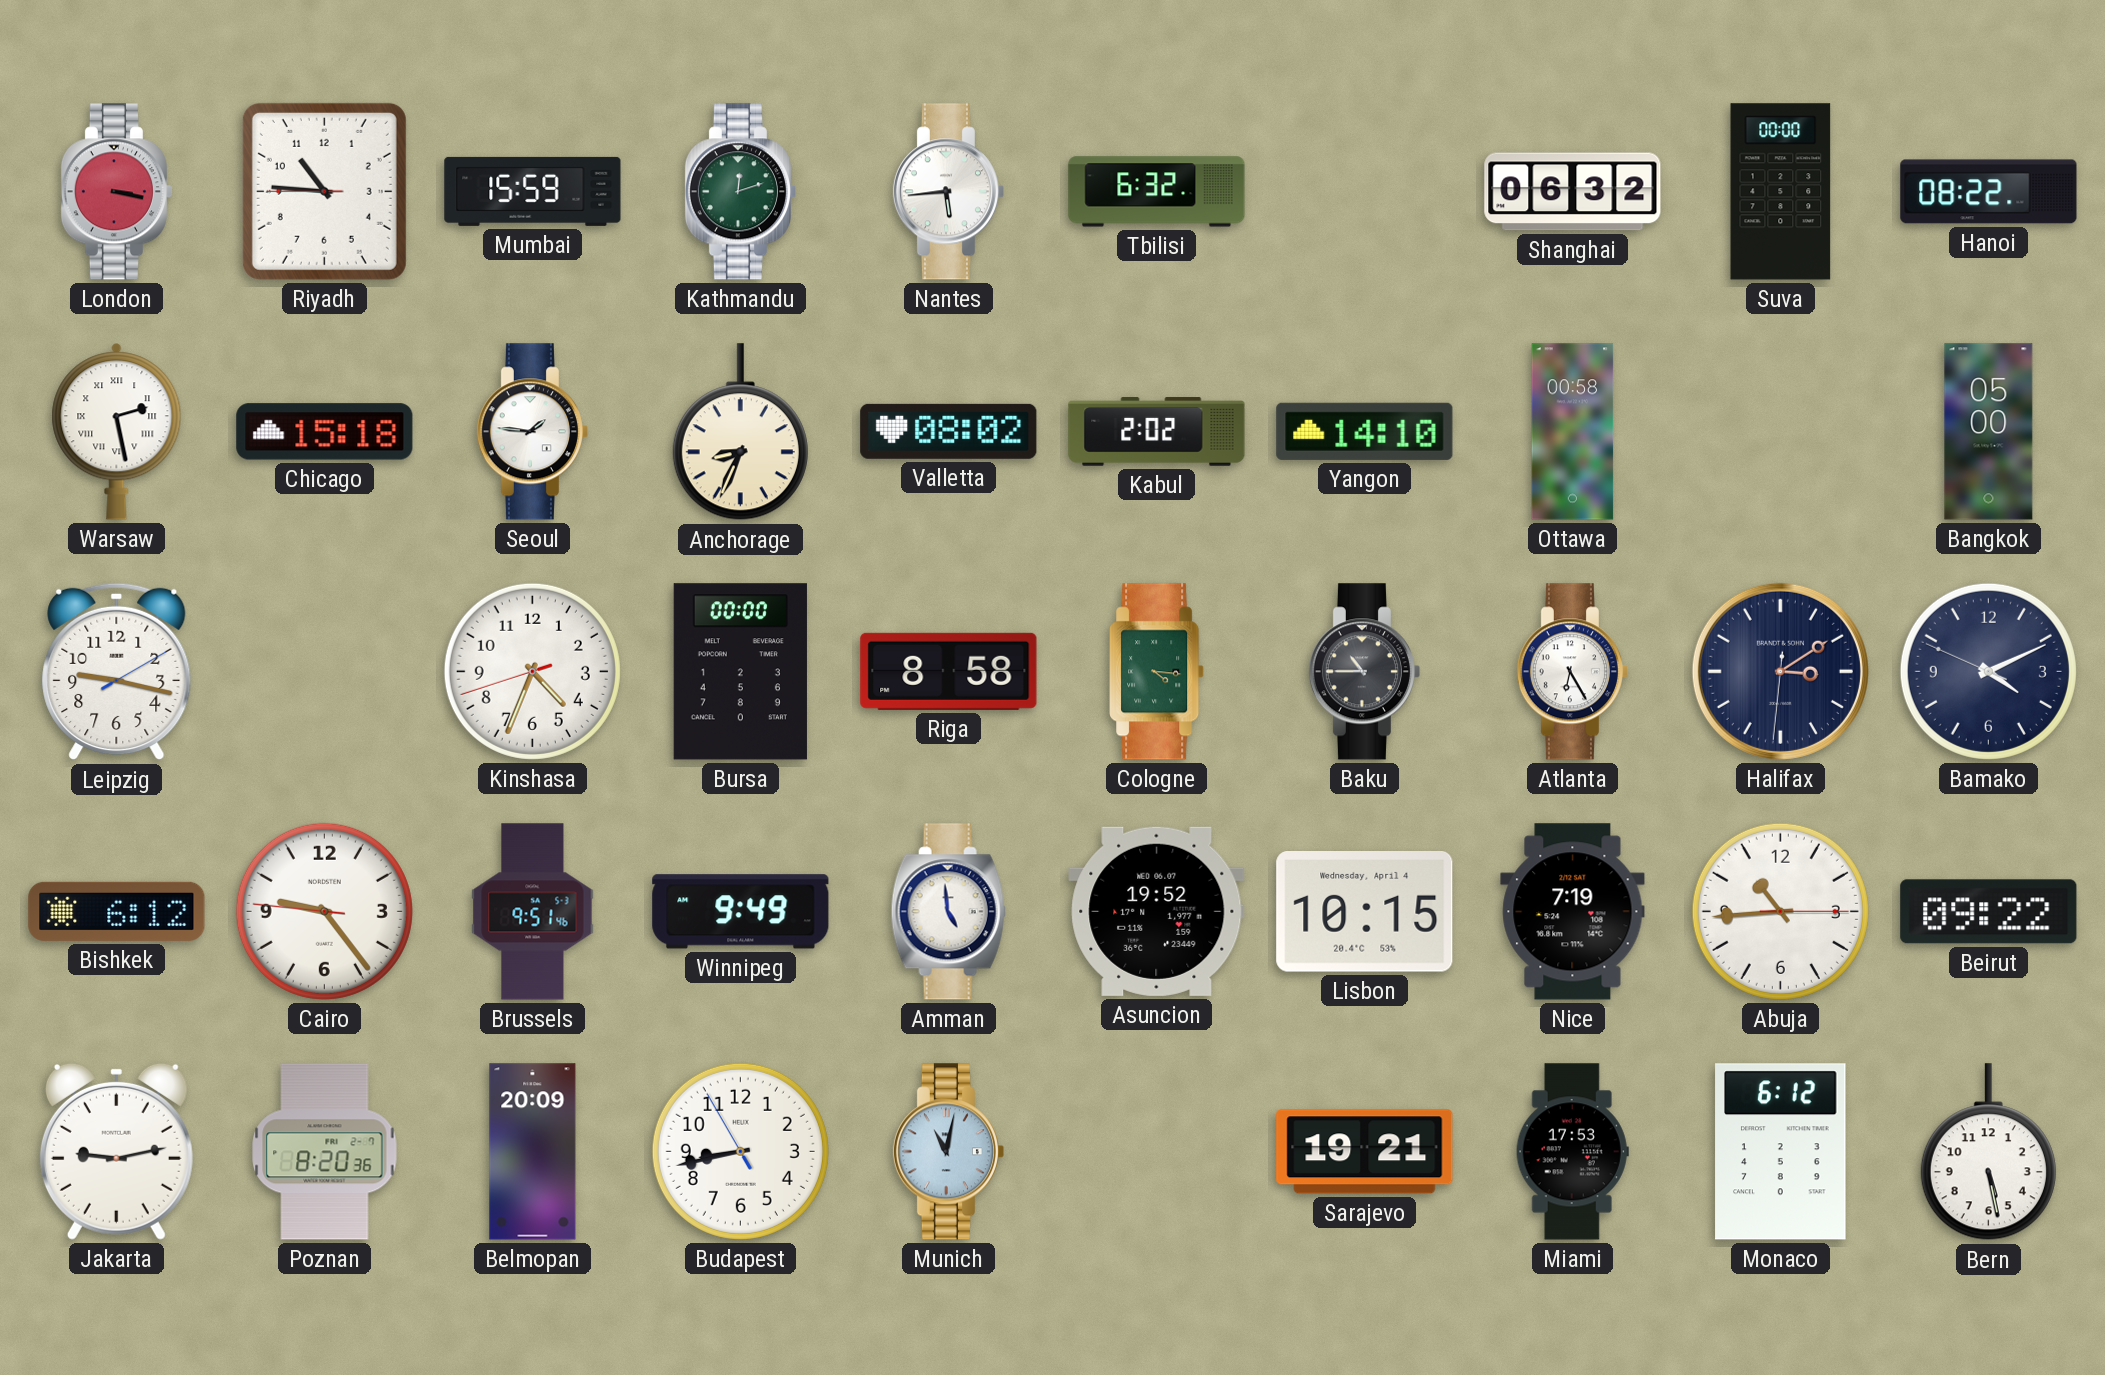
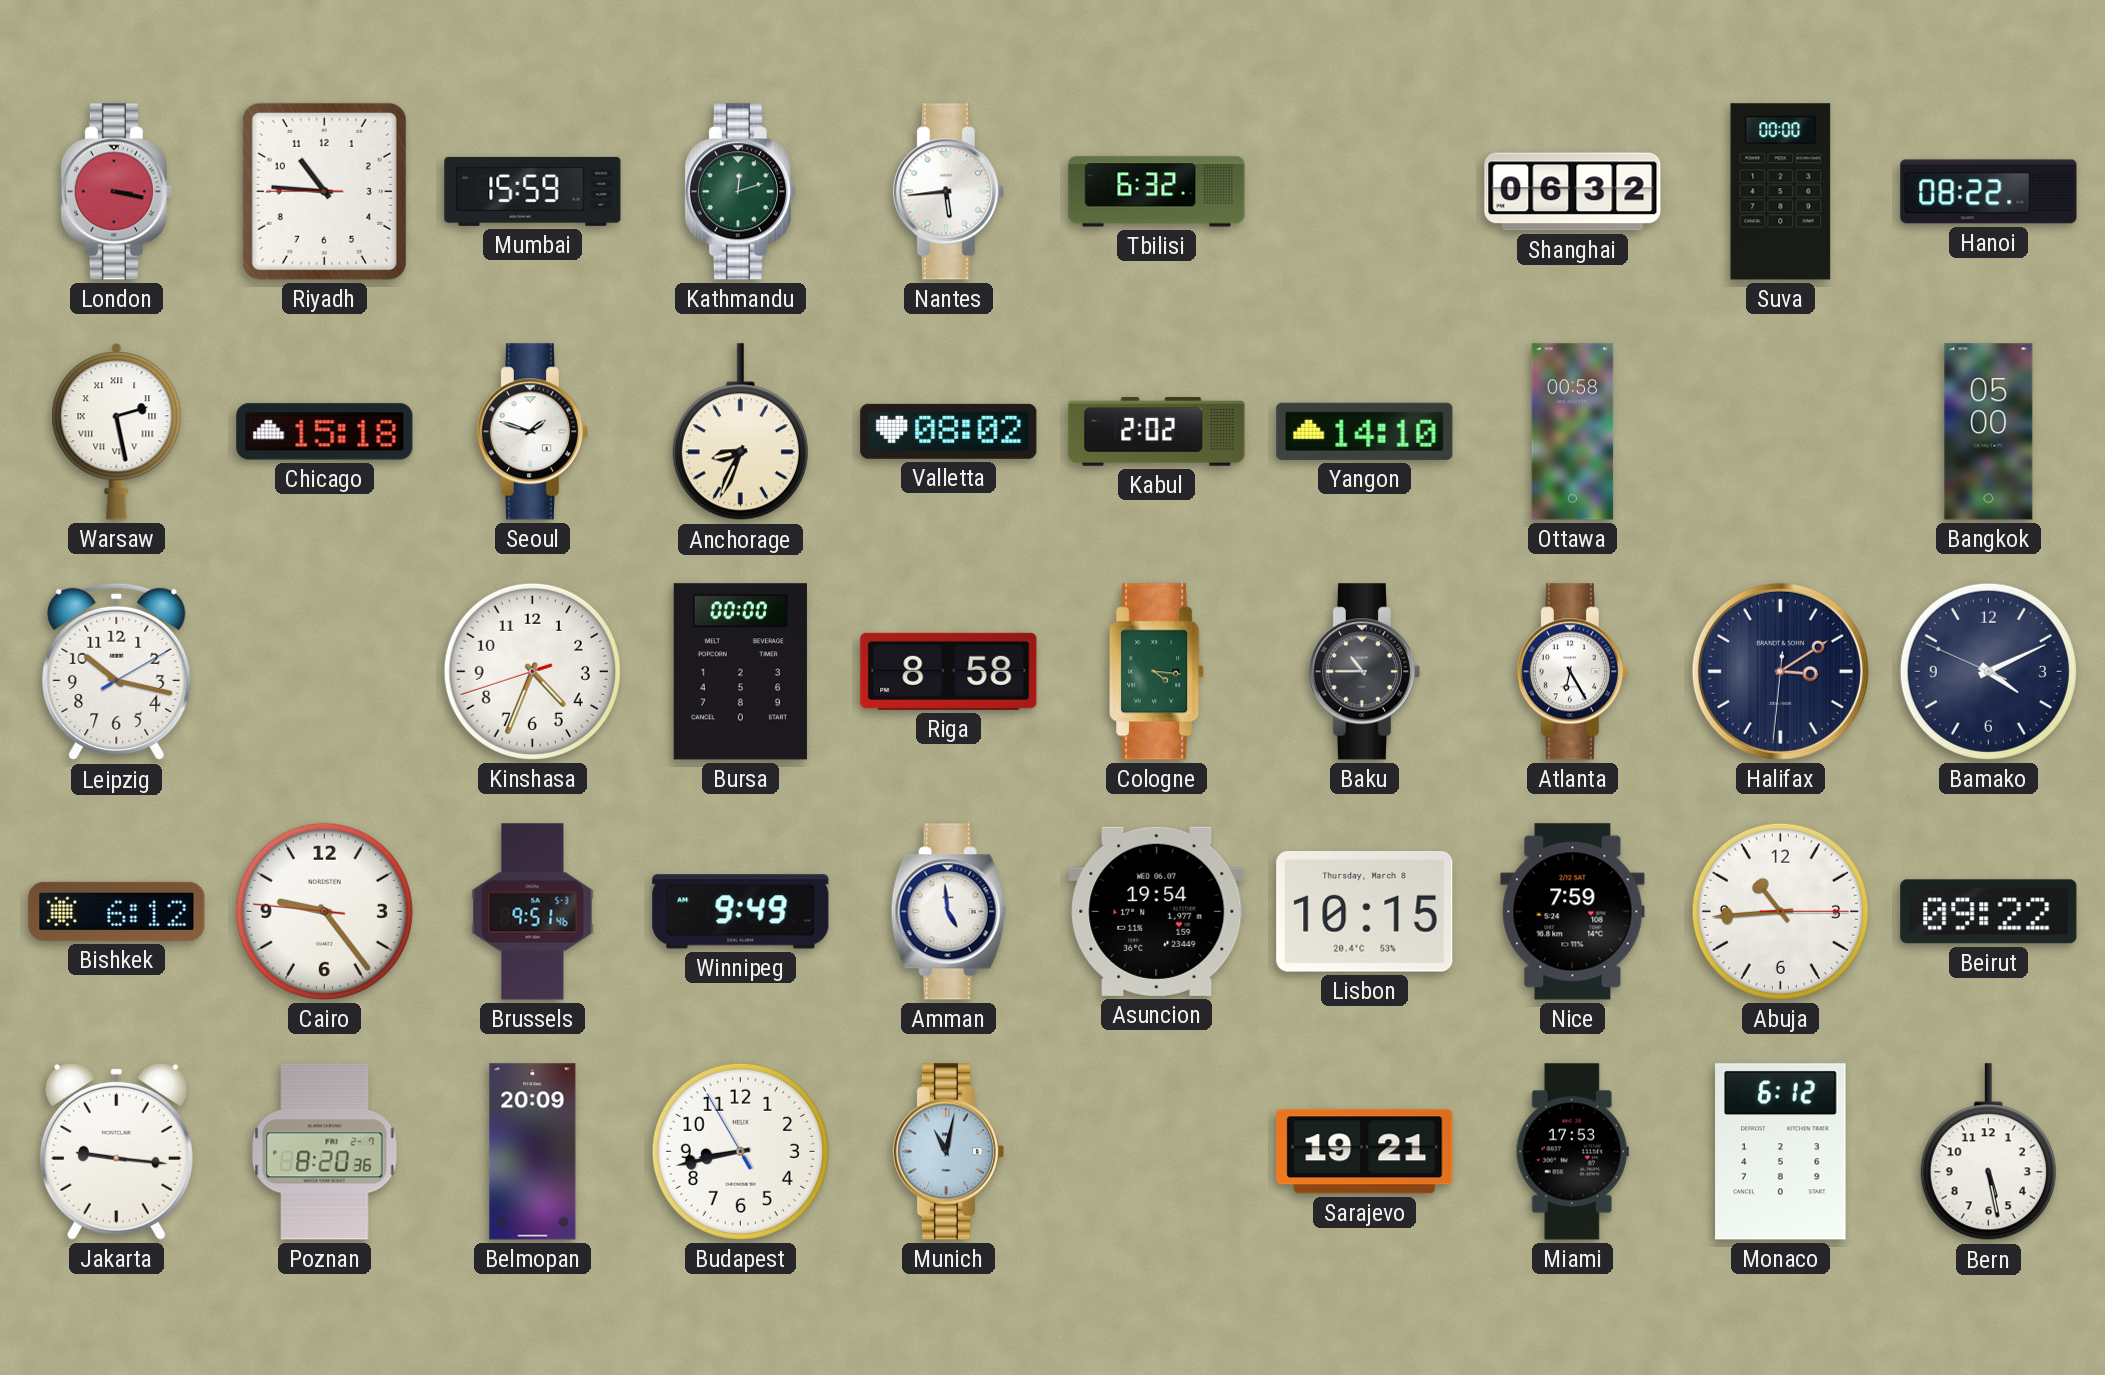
Seoul: 1:46 -> 1:48 (532, 432)
Leipzig: 9:17 -> 10:17 (117, 672)
Asuncion: 19:52 -> 19:54 (1157, 911)
Lisbon date: Wednesday, April 4 -> Thursday, March 8 (1365, 912)
Nice: 7:19 -> 7:59 (1573, 912)
Jakarta: 9:13 -> 9:16 (116, 1151)
